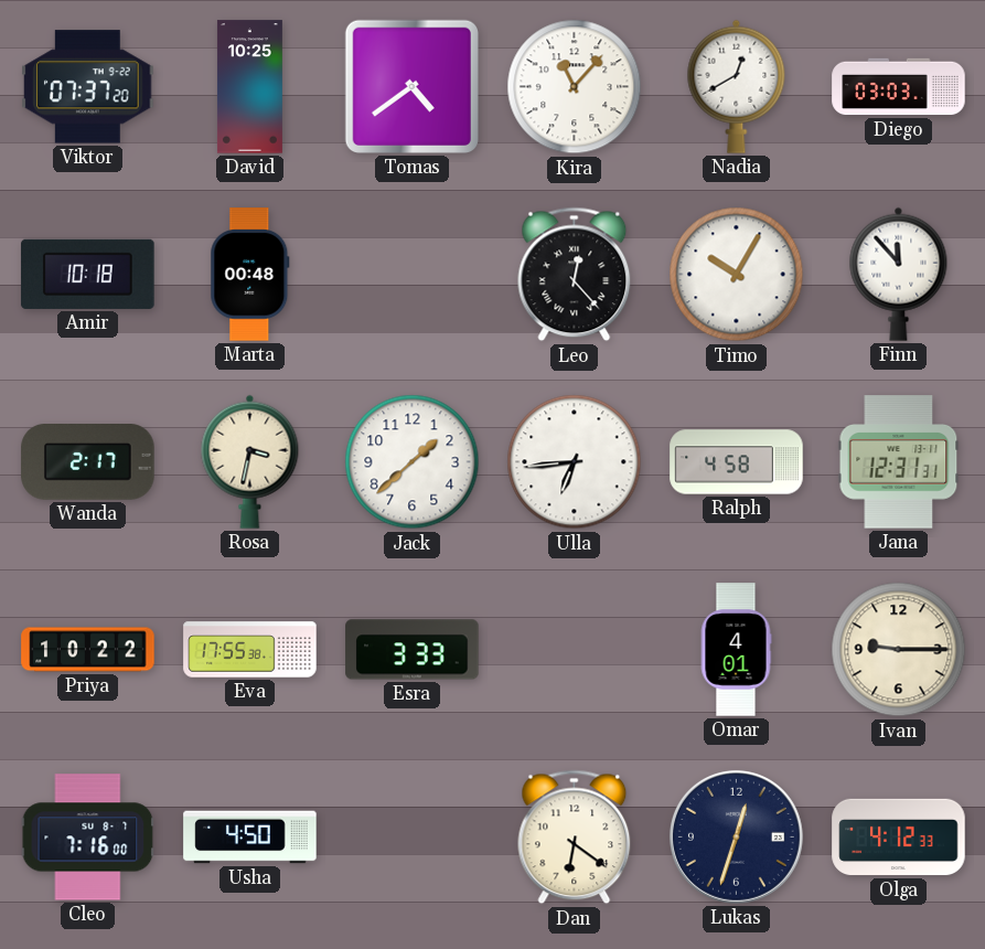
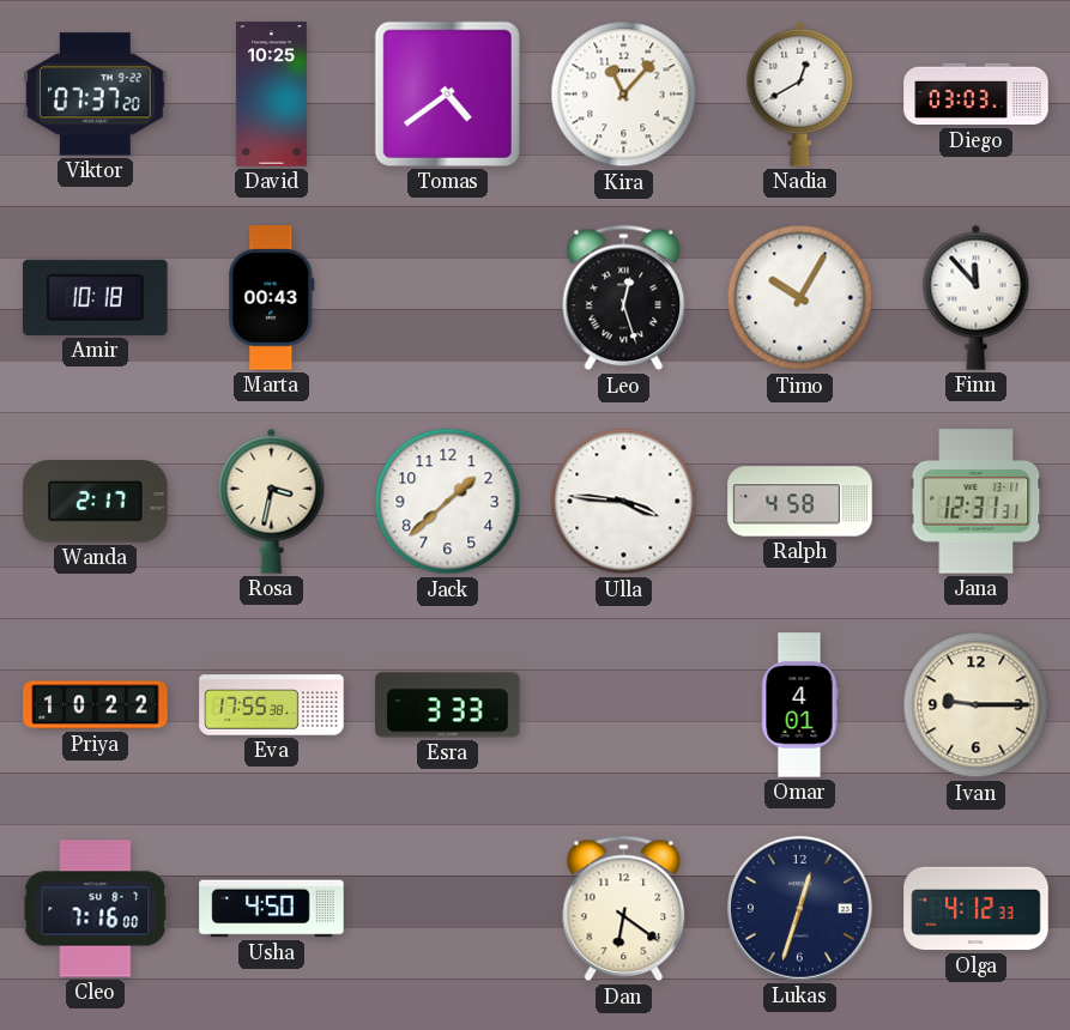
Marta: 00:48 -> 00:43 (272, 298)
Leo: 12:23 -> 12:27 (624, 298)
Ulla: 6:44 -> 3:46 (624, 502)
